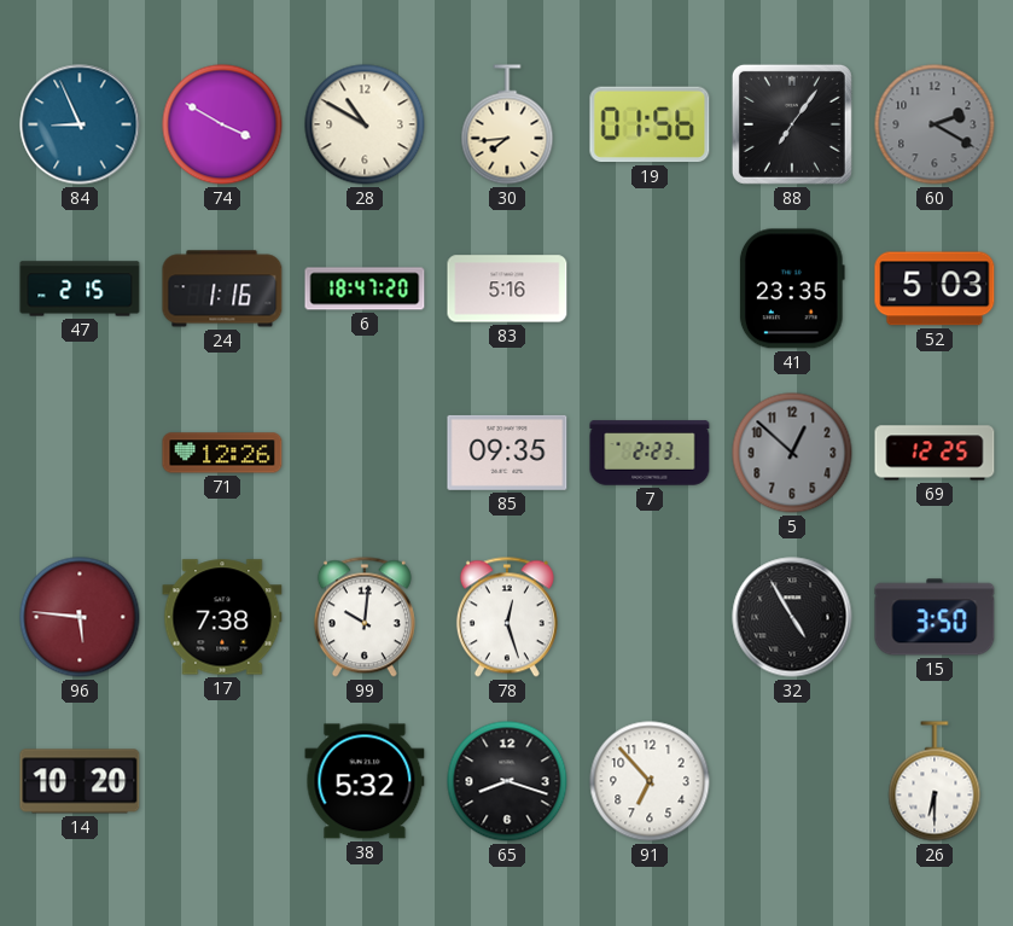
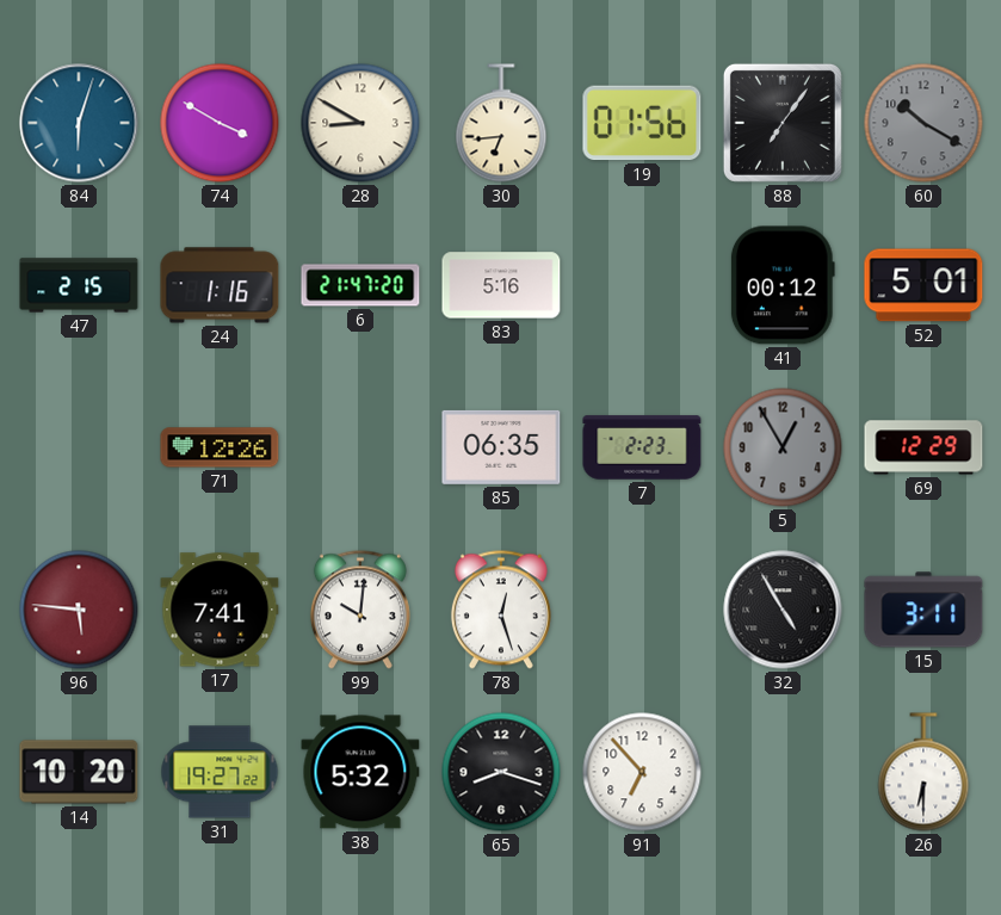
84: 8:56 -> 6:03 (79, 123)
28: 10:50 -> 8:50 (360, 123)
30: 7:44 -> 6:44 (501, 123)
60: 2:20 -> 10:20 (923, 123)
6: 18:47 -> 21:47 (360, 285)
41: 23:35 -> 00:12 (783, 285)
52: 5:03 -> 5:01 (923, 285)
85: 09:35 -> 06:35 (501, 447)
5: 12:52 -> 12:55 (783, 447)
69: 12:25 -> 12:29 (923, 447)
17: 7:38 -> 7:41 (220, 610)
15: 3:50 -> 3:11 (923, 610)
31: none -> 19:27 (220, 772)
